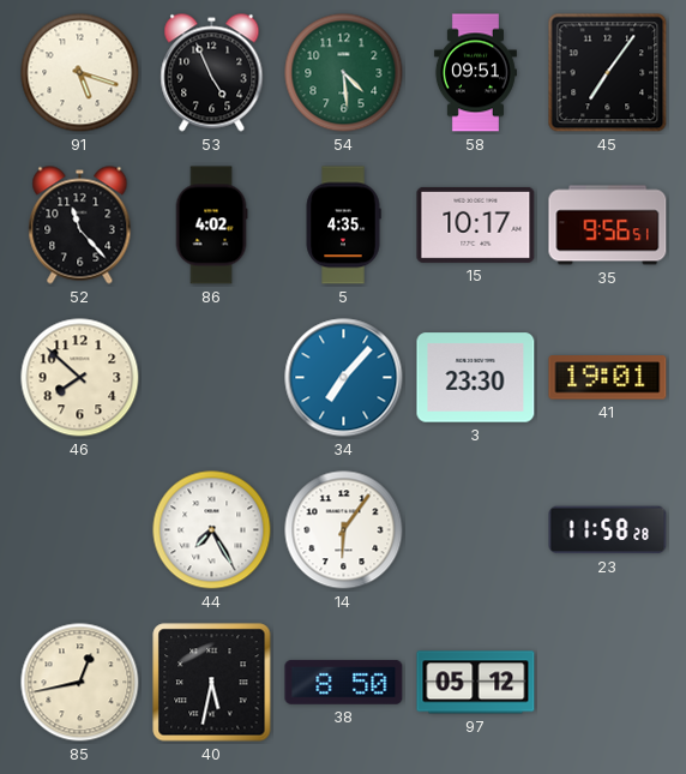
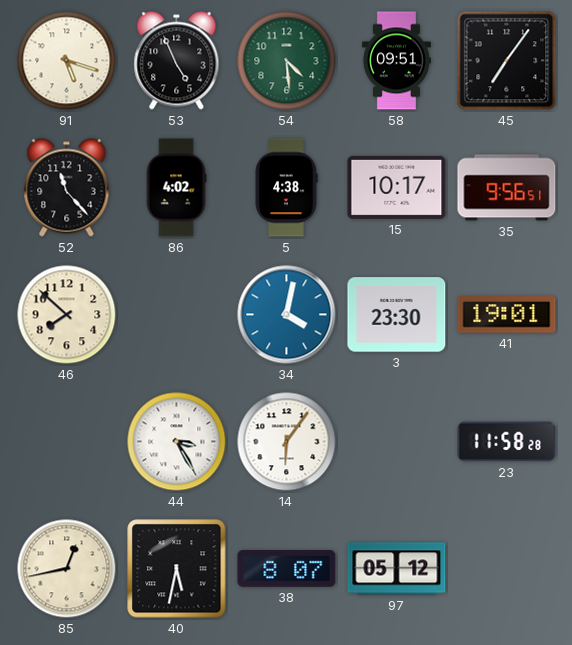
5: 4:35 -> 4:38 (286, 188)
34: 7:07 -> 4:02 (287, 315)
44: 7:25 -> 3:25 (177, 442)
38: 8:50 -> 8:07 (287, 568)
